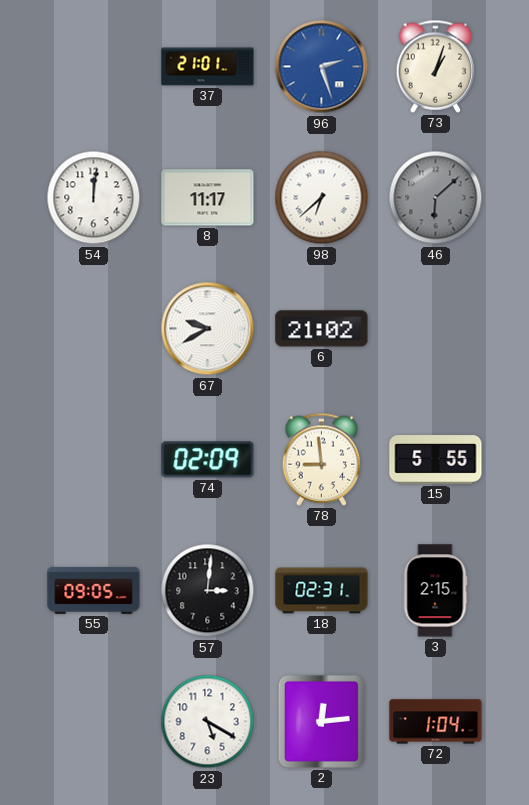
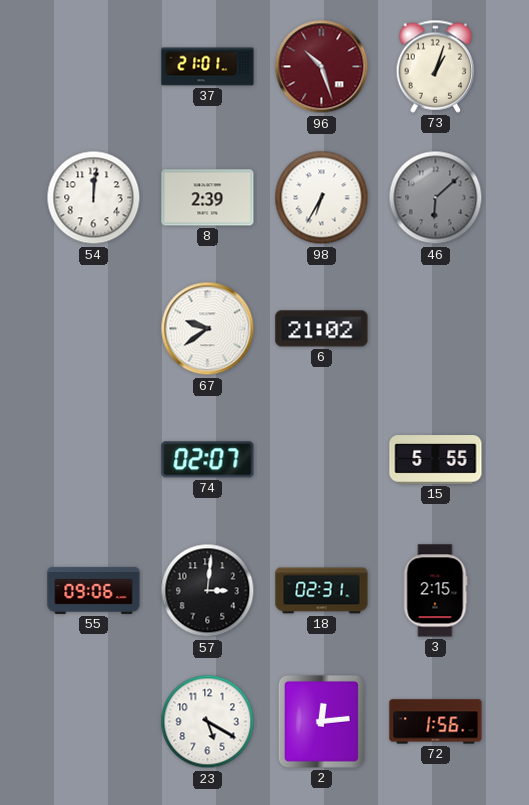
96: 2:27 -> 10:27 (322, 67)
96 dial: blue -> burgundy (322, 67)
8: 11:17 -> 2:39 (208, 198)
98: 6:38 -> 6:35 (322, 198)
67: 9:40 -> 9:39 (208, 329)
74: 02:09 -> 02:07 (208, 460)
78: 8:59 -> none (322, 459)
55: 09:05 -> 09:06 (94, 590)
72: 1:04 -> 1:56 (436, 722)
